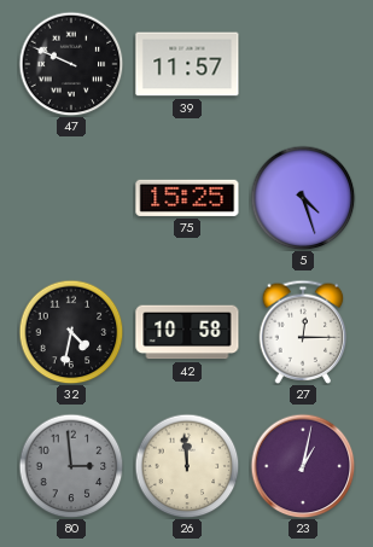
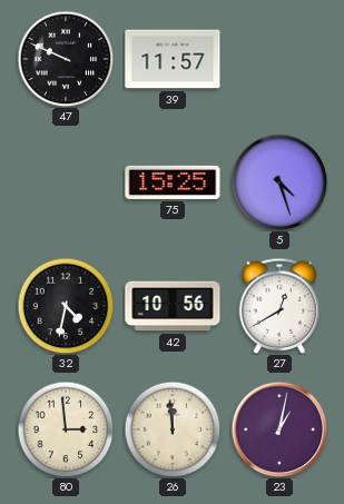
42: 10:58 -> 10:56 (173, 306)
27: 12:15 -> 12:40 (279, 305)
80 dial: grey -> cream (66, 429)
